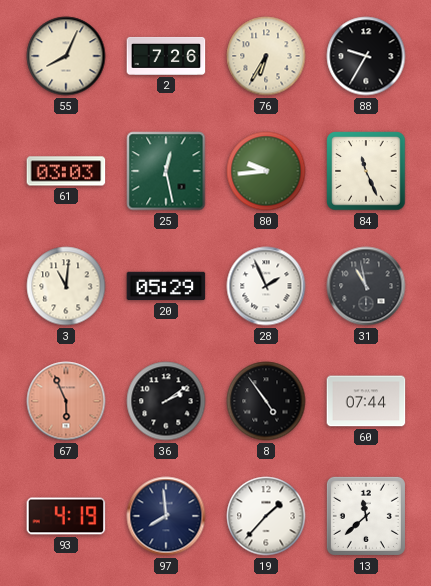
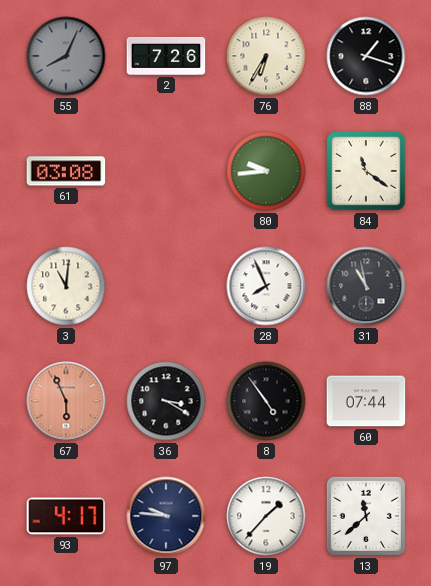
55 dial: cream -> grey (66, 56)
88: 9:35 -> 1:18 (366, 56)
61: 03:03 -> 03:08 (66, 171)
25: 12:28 -> none (166, 171)
84: 11:26 -> 11:21 (366, 171)
20: 05:29 -> none (166, 286)
28: 1:56 -> 7:56 (266, 286)
36: 2:09 -> 3:20 (166, 401)
93: 4:19 -> 4:17 (66, 516)
97: 7:59 -> 9:46 (166, 516)
